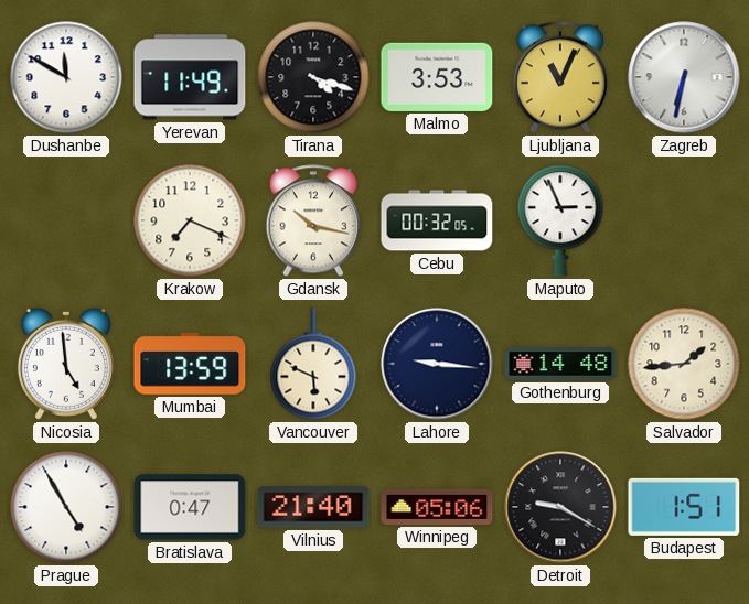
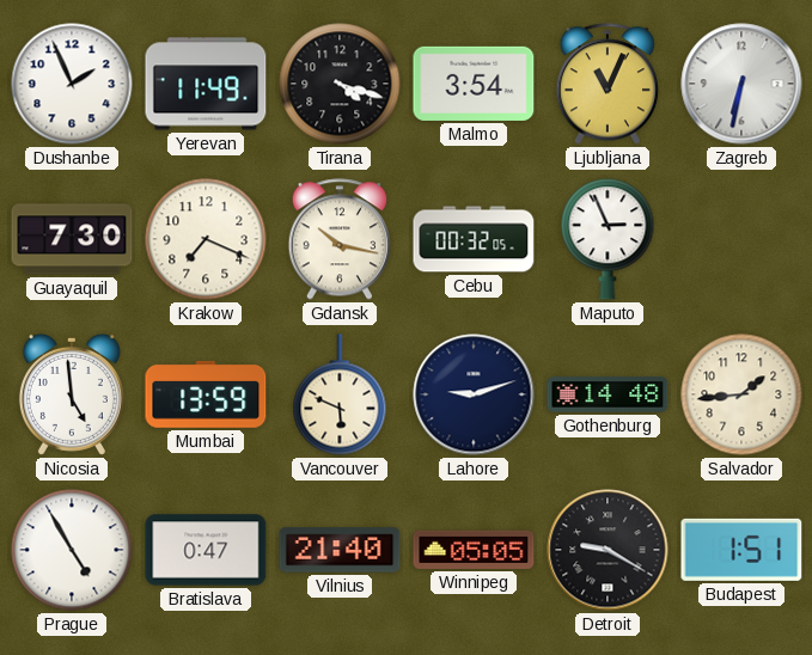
Dushanbe: 11:50 -> 1:56 (72, 84)
Malmo: 3:53 -> 3:54 (474, 84)
Guayaquil: none -> 7:30 (72, 239)
Lahore: 9:16 -> 9:12 (474, 394)
Winnipeg: 05:06 -> 05:05 (474, 550)
